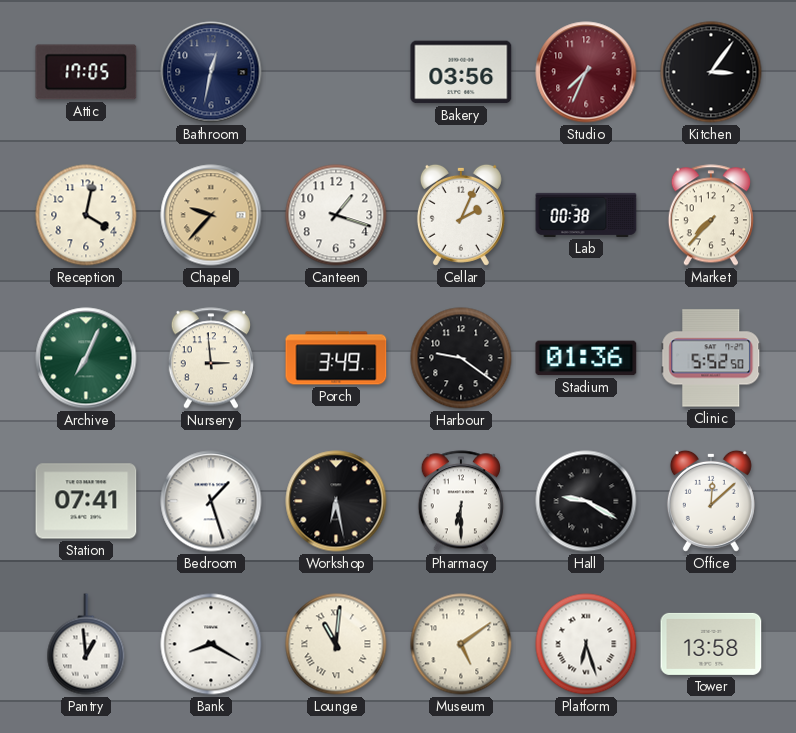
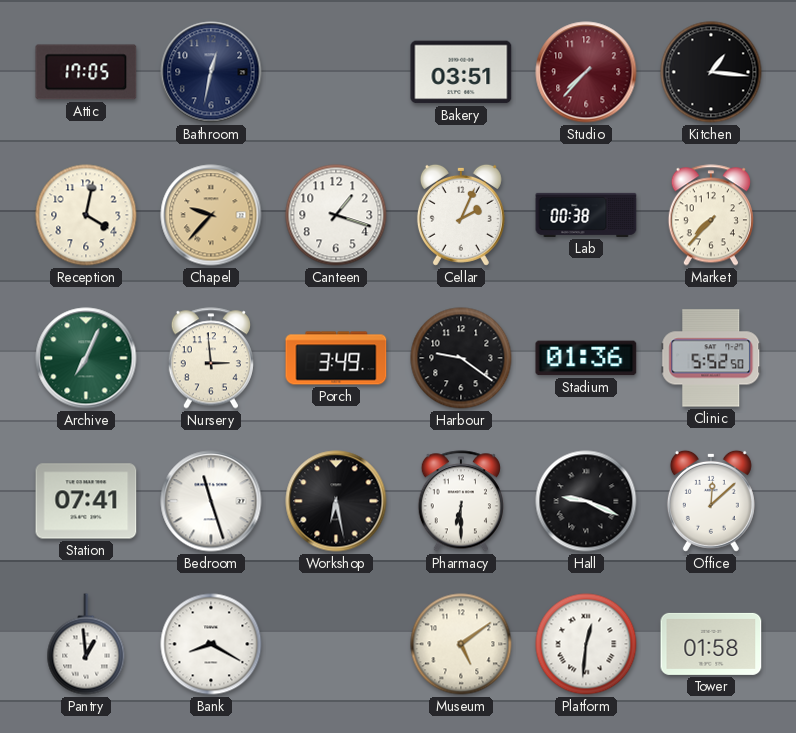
Bakery: 03:56 -> 03:51 (461, 72)
Studio: 7:34 -> 7:37 (586, 72)
Kitchen: 3:06 -> 1:16 (711, 72)
Bedroom: 1:27 -> 11:27 (211, 501)
Hall: 9:20 -> 9:19 (586, 501)
Lounge: 11:01 -> none (336, 644)
Platform: 6:27 -> 12:31 (586, 644)
Tower: 13:58 -> 01:58 (711, 644)
